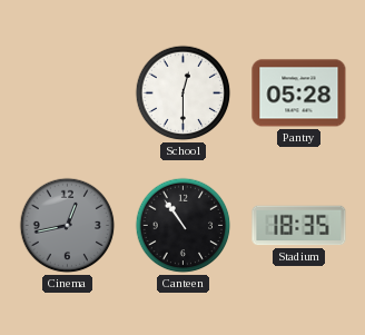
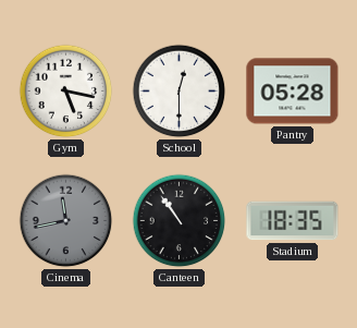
Gym: none -> 5:17 (66, 92)
Cinema: 12:43 -> 11:43 (66, 221)
